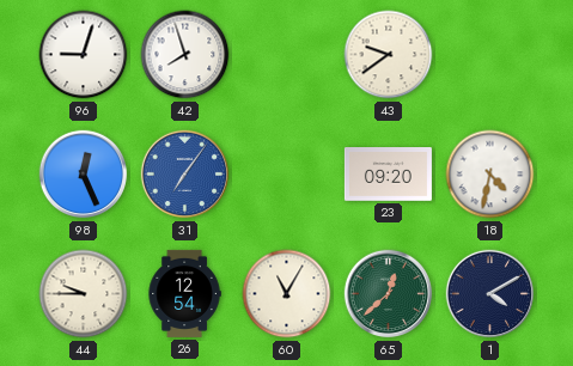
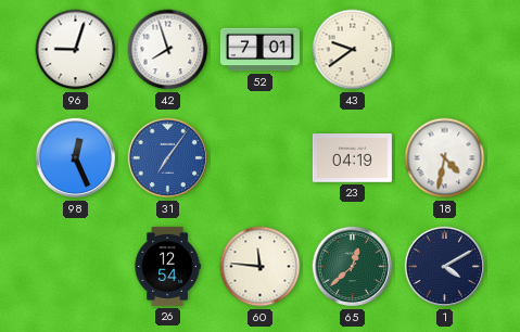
52: none -> 7:01 (259, 50)
23: 09:20 -> 04:19 (352, 158)
44: 9:45 -> none (84, 294)
60: 11:05 -> 11:46 (261, 267)
